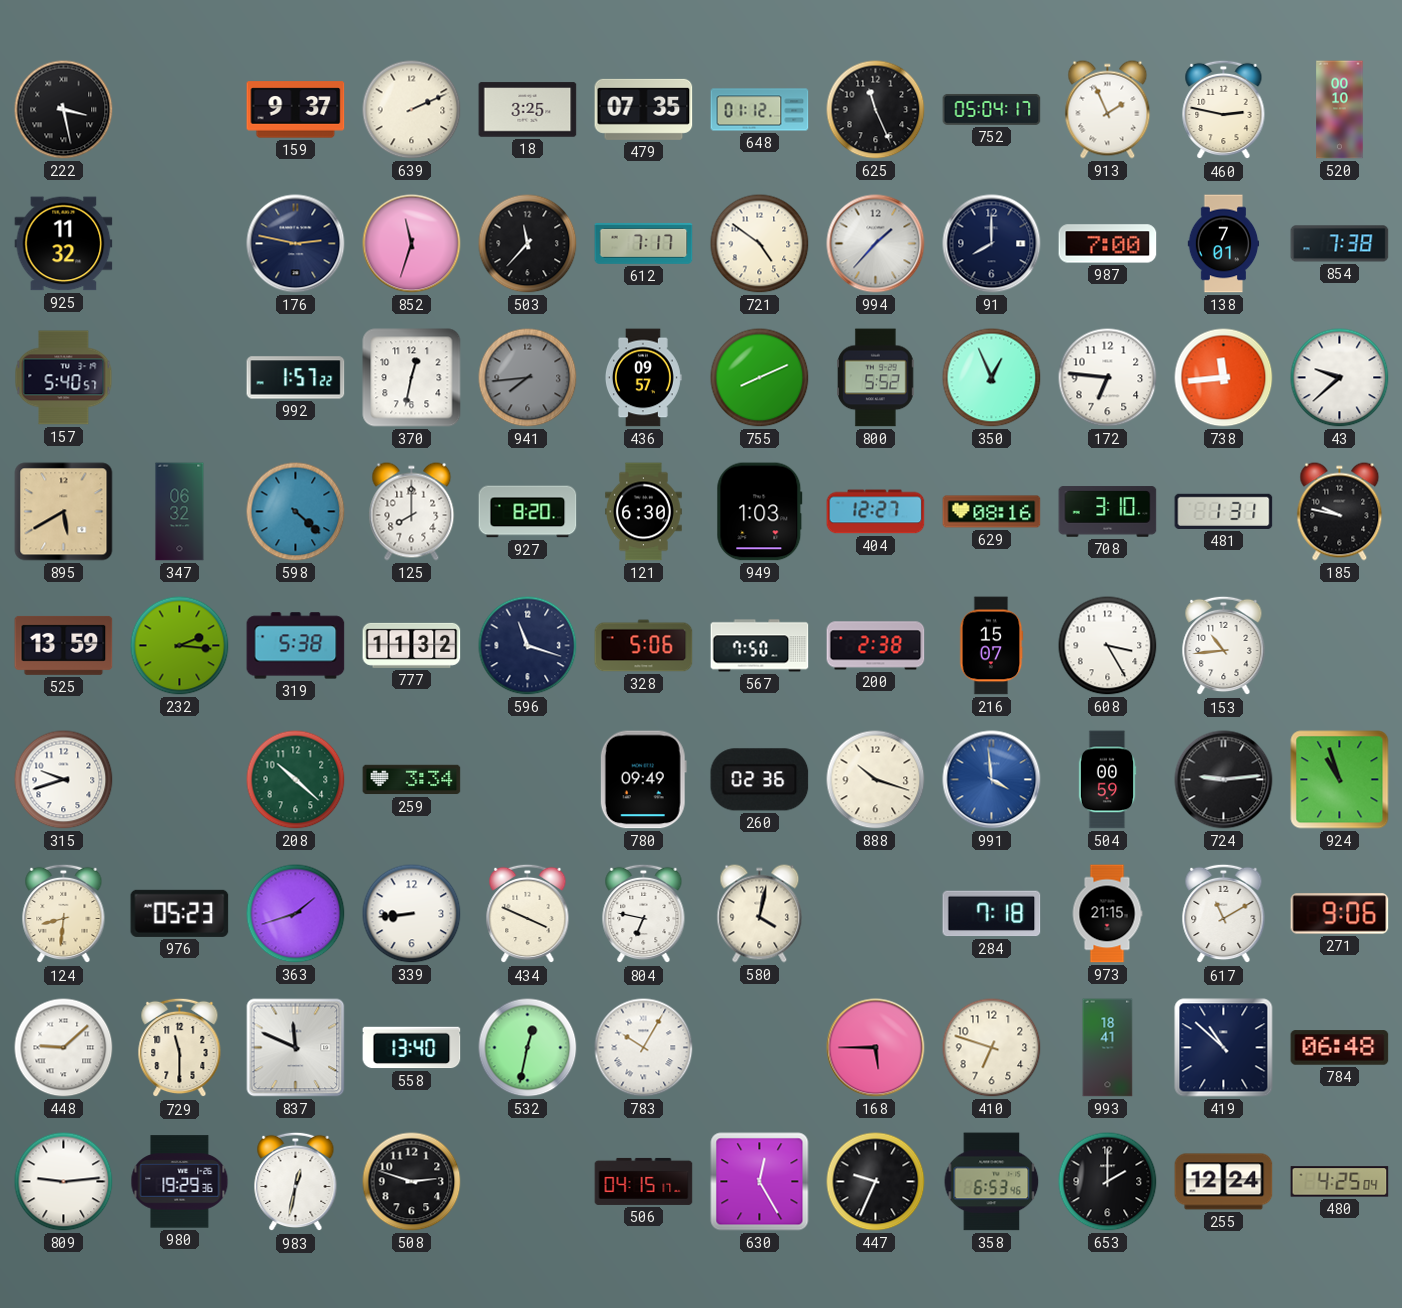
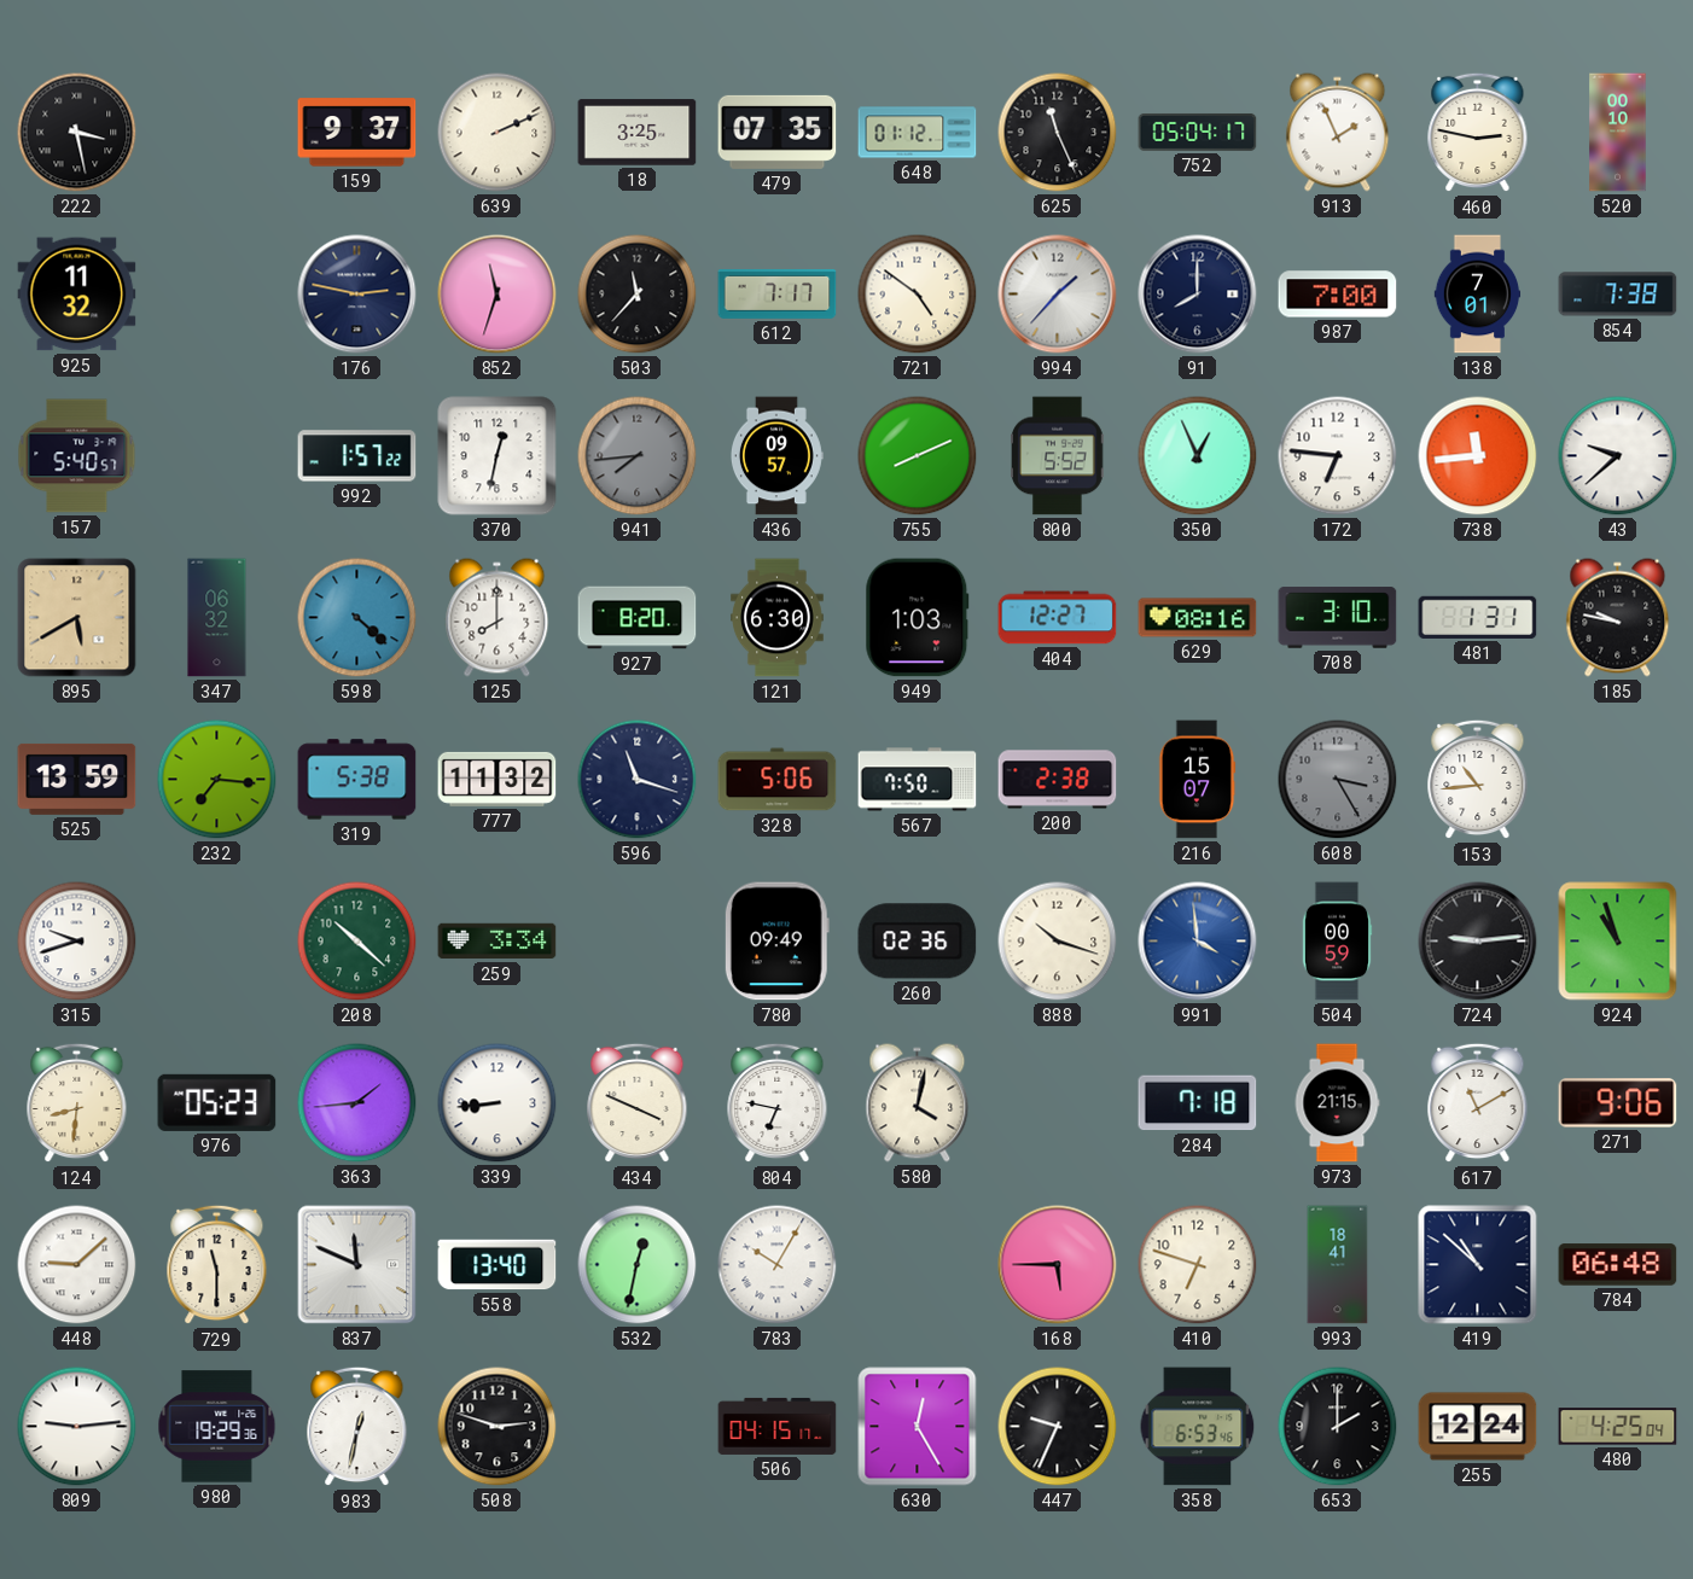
232: 2:16 -> 7:16 (217, 780)
608 dial: white -> grey (1338, 780)
363: 1:42 -> 1:44 (357, 1103)
